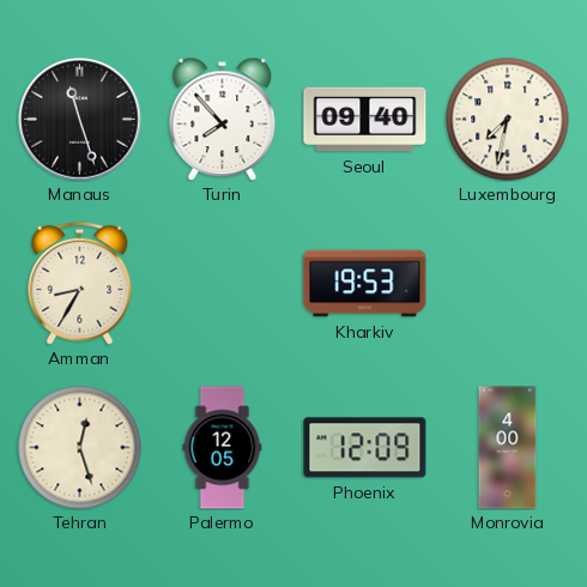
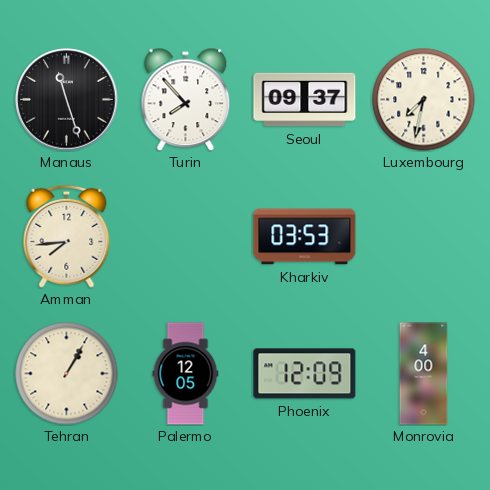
Seoul: 09:40 -> 09:37 (305, 100)
Amman: 8:35 -> 7:44 (67, 236)
Kharkiv: 19:53 -> 03:53 (305, 237)
Tehran: 12:27 -> 1:05 (67, 374)
